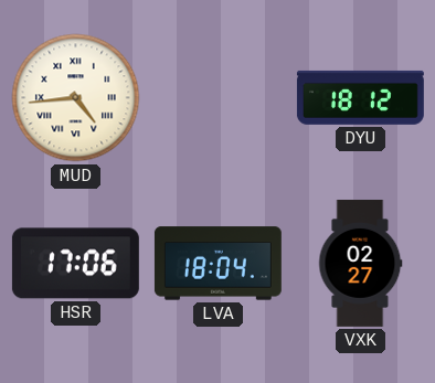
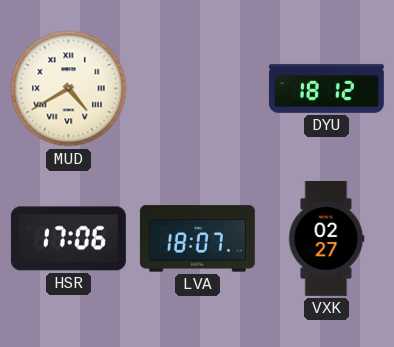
MUD: 4:44 -> 4:40 (69, 89)
LVA: 18:04 -> 18:07 (197, 239)
